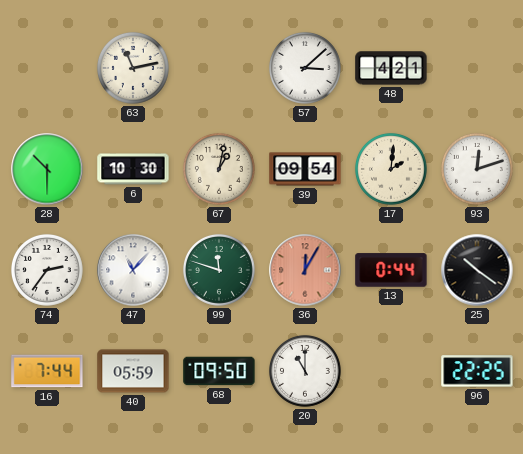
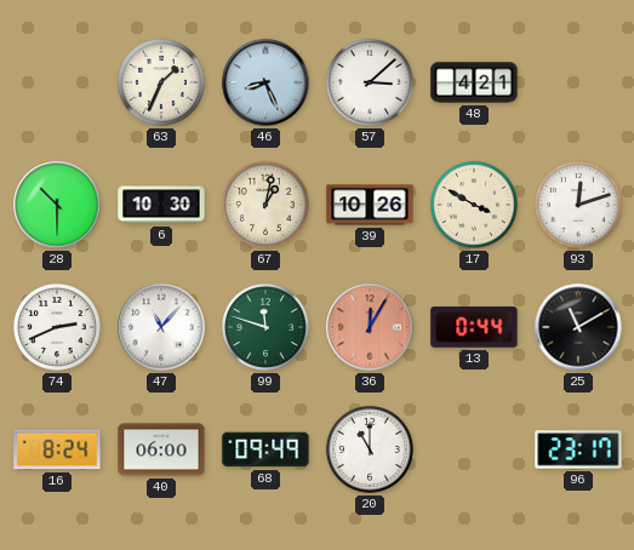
63: 11:13 -> 1:34 (161, 82)
46: none -> 8:26 (265, 82)
39: 09:54 -> 10:26 (370, 205)
17: 2:01 -> 3:50 (474, 205)
74: 2:36 -> 2:41 (57, 327)
25: 10:21 -> 11:10 (578, 327)
16: 7:44 -> 8:24 (57, 449)
40: 05:59 -> 06:00 (161, 449)
68: 09:50 -> 09:49 (265, 449)
96: 22:25 -> 23:17 (578, 449)
